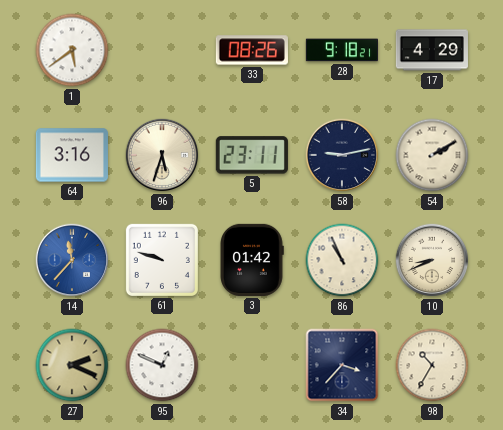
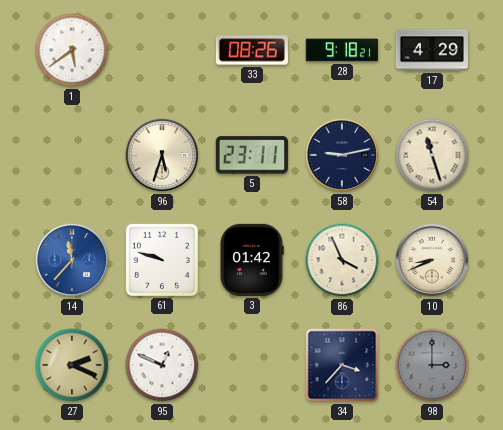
64: 3:16 -> none (72, 155)
54: 2:10 -> 11:27 (432, 155)
86: 10:56 -> 3:56 (342, 260)
98: 10:35 -> 3:00 (432, 365)
98 dial: cream -> grey (432, 365)
